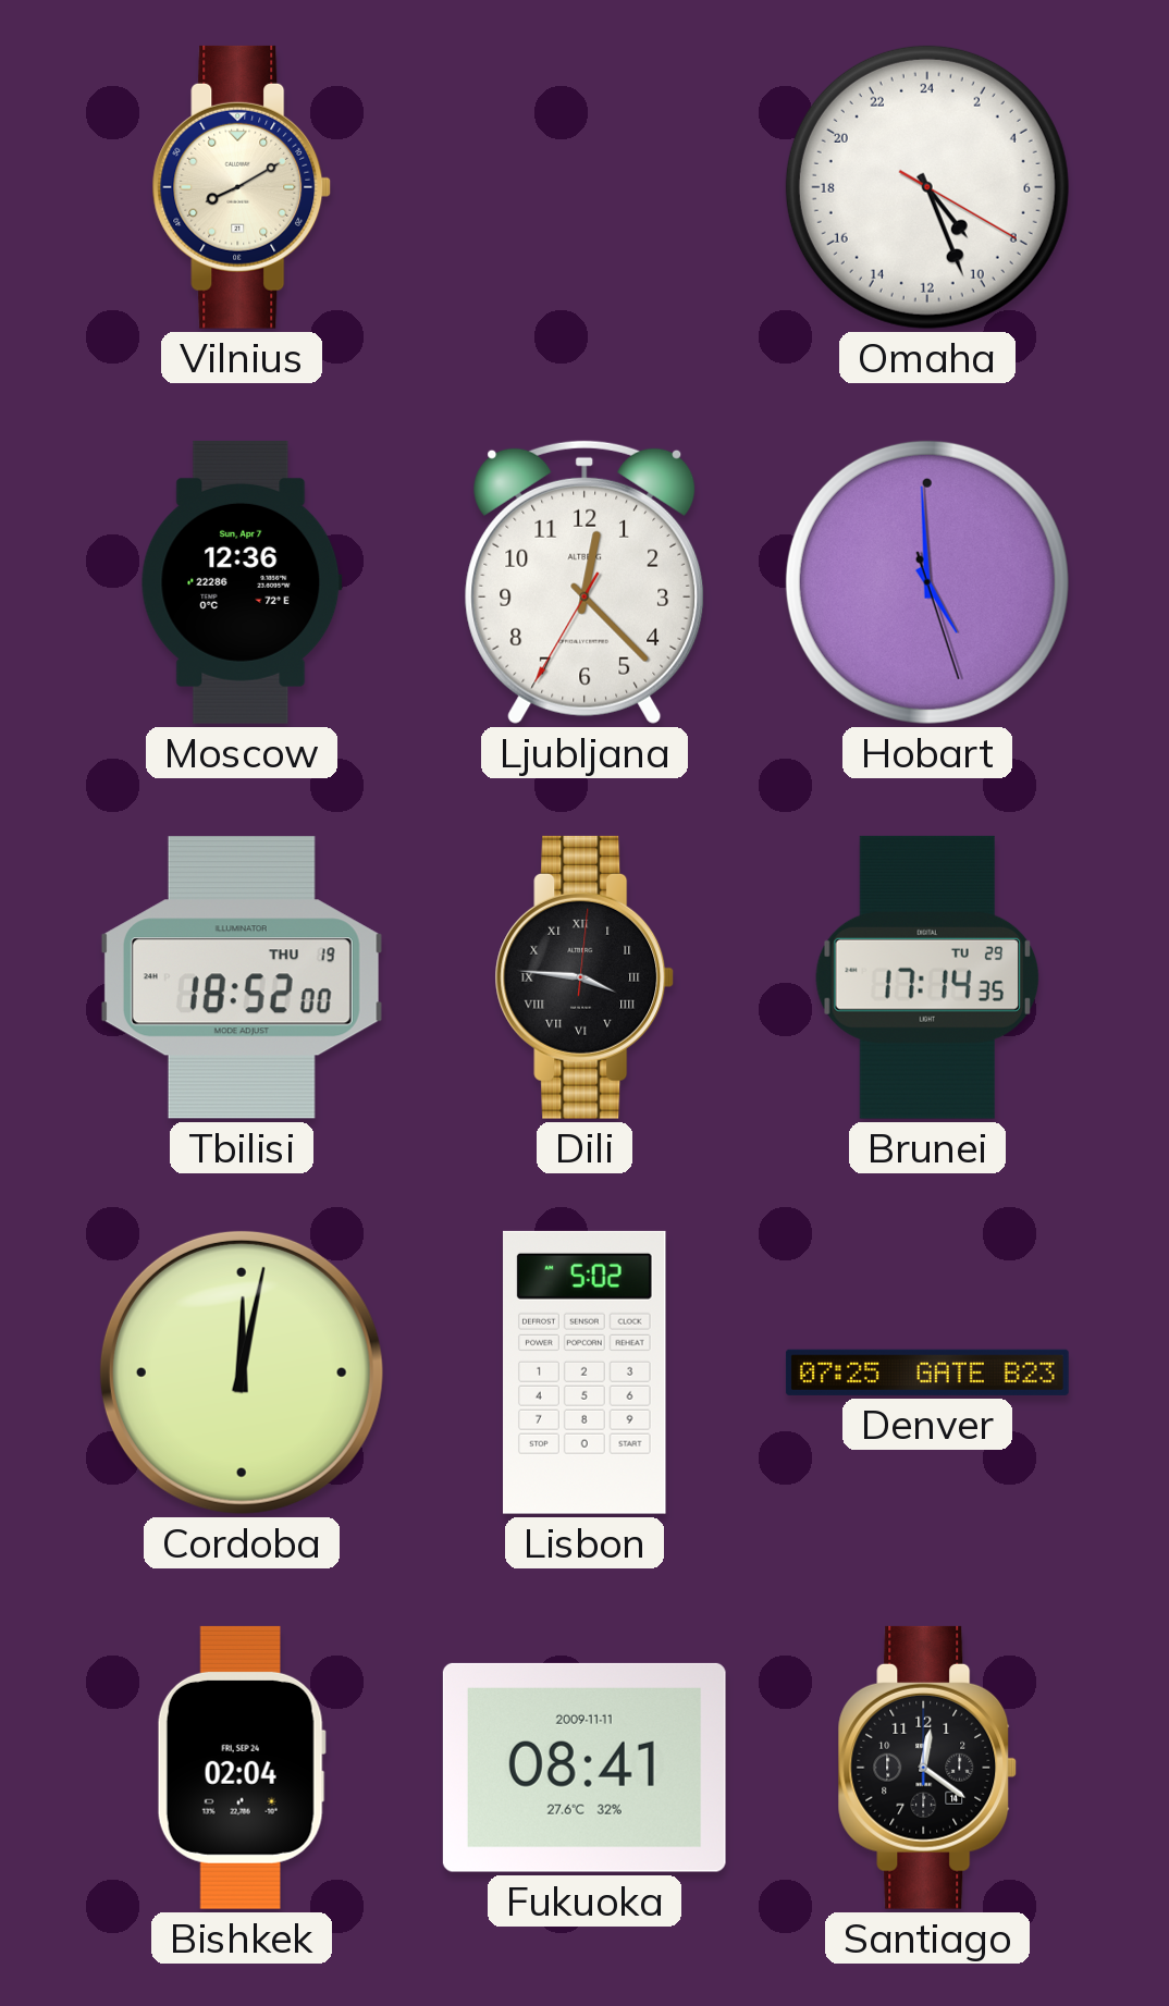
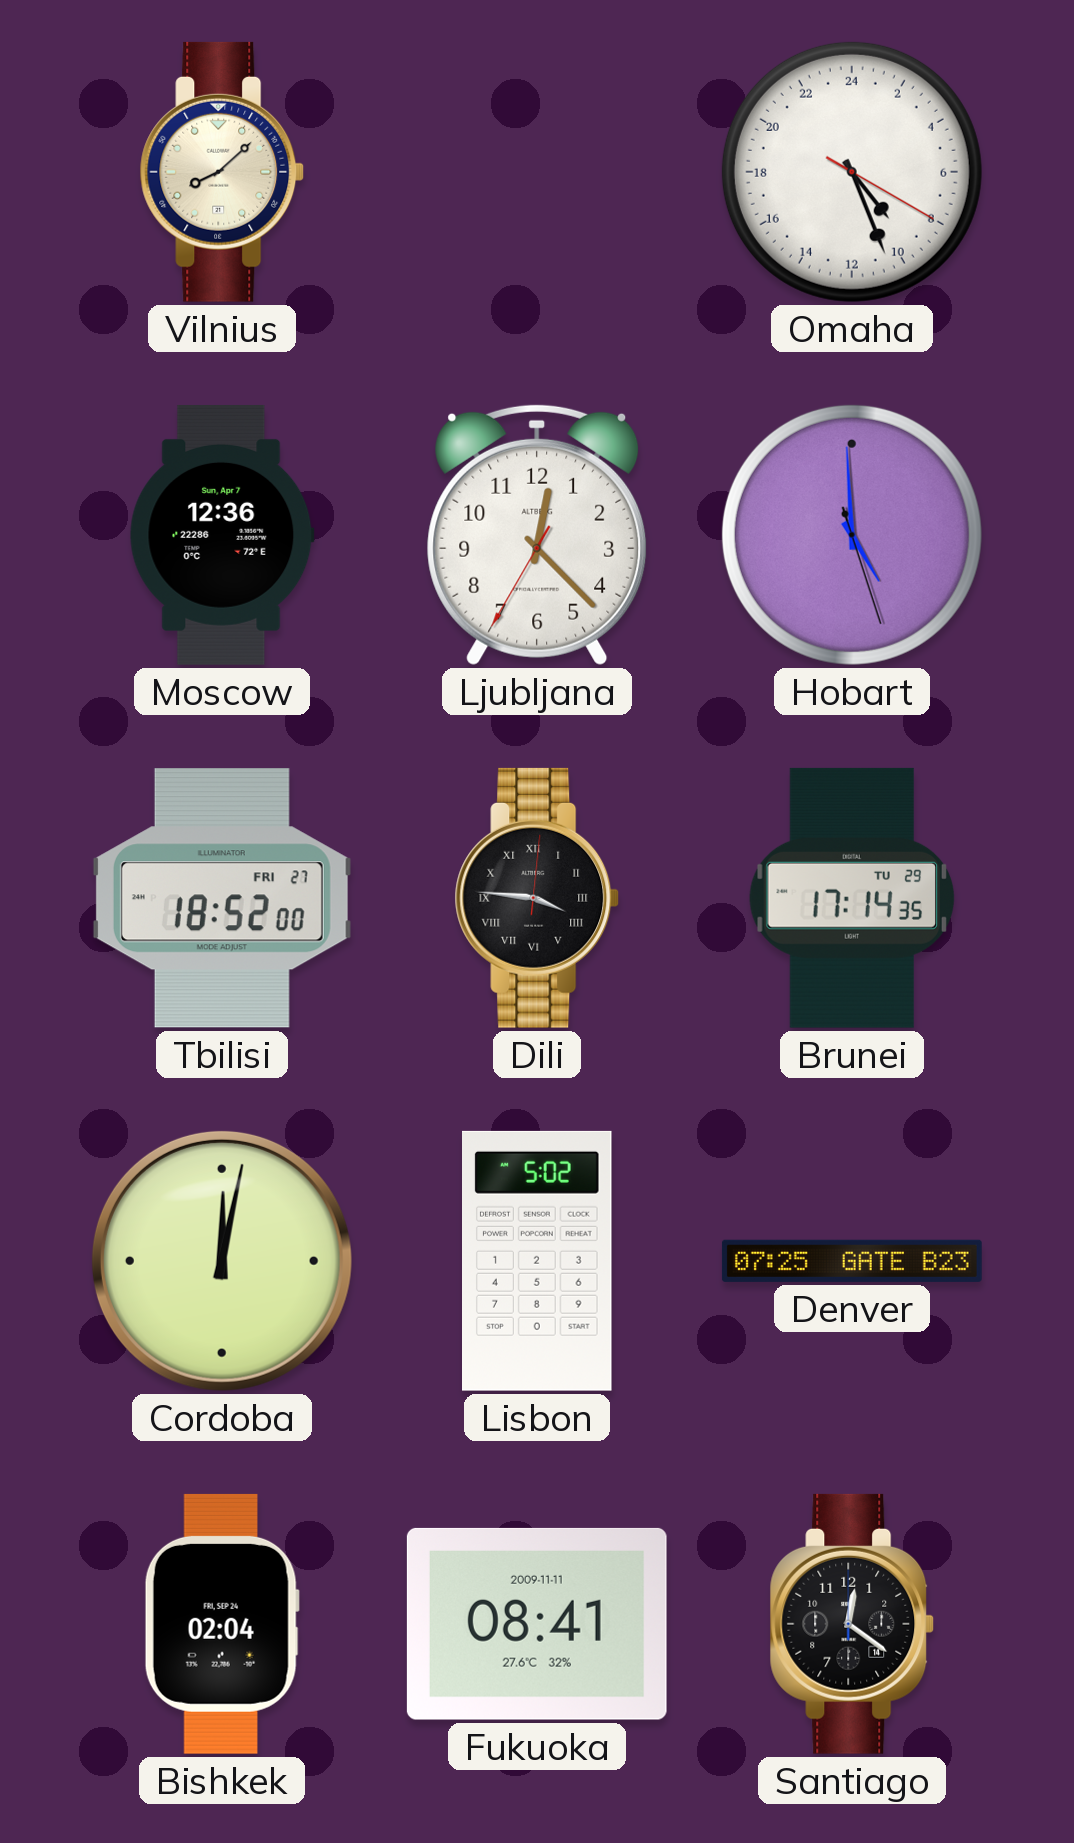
Vilnius: 8:10 -> 8:08 (222, 172)
Tbilisi date: THU 19 -> FRI 27 (222, 898)
